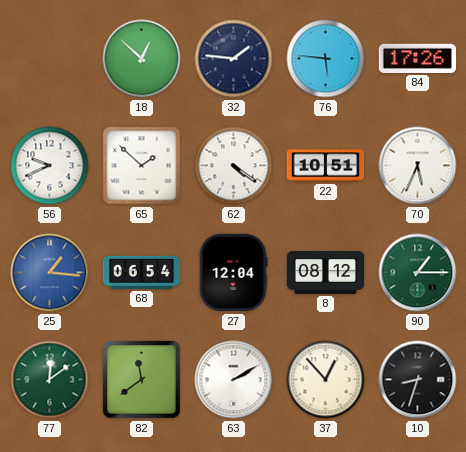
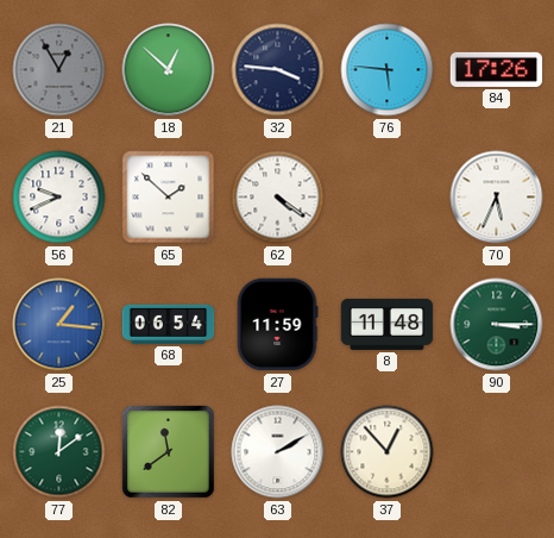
21: none -> 12:55 (59, 70)
32: 1:46 -> 3:46 (278, 70)
22: 10:51 -> none (326, 166)
27: 12:04 -> 11:59 (277, 325)
8: 08:12 -> 11:48 (388, 324)
90: 1:15 -> 3:15 (497, 325)
10: 8:33 -> none (418, 380)
